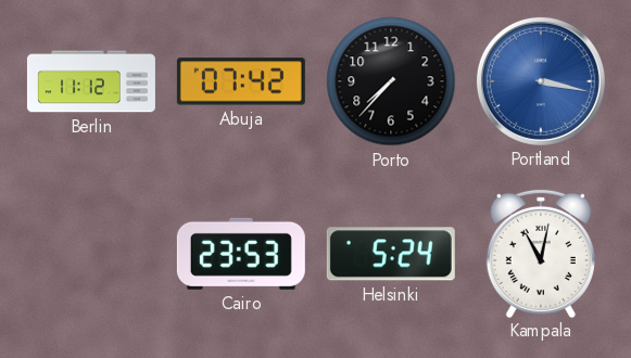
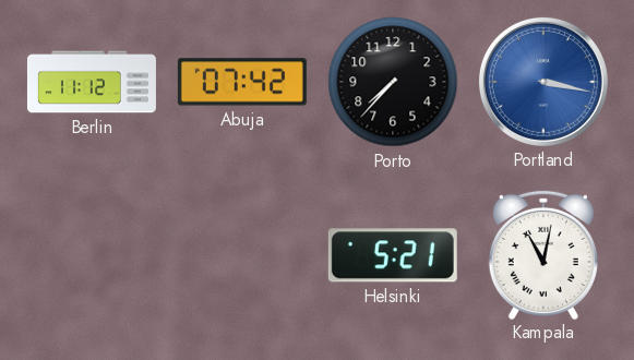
Cairo: 23:53 -> none (241, 254)
Helsinki: 5:24 -> 5:21 (393, 255)
